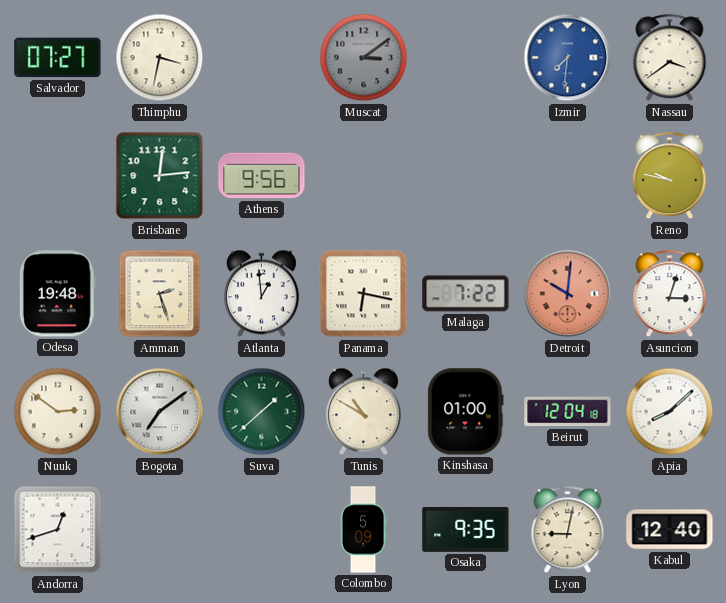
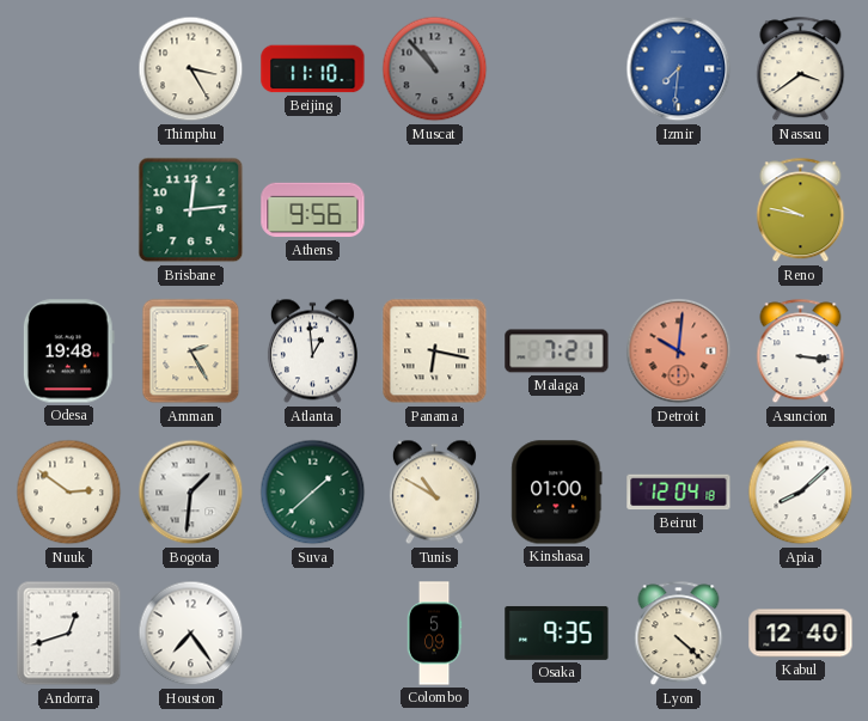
Salvador: 07:27 -> none (58, 58)
Thimphu: 3:32 -> 3:25 (191, 69)
Beijing: none -> 11:10 (313, 69)
Muscat: 3:09 -> 10:53 (435, 69)
Amman: 2:27 -> 2:25 (191, 352)
Malaga: 7:22 -> 7:21 (557, 352)
Asuncion: 3:03 -> 3:16 (801, 352)
Bogota: 7:09 -> 1:31 (191, 493)
Houston: none -> 7:24 (191, 634)
Lyon: 9:02 -> 4:22 (679, 634)
